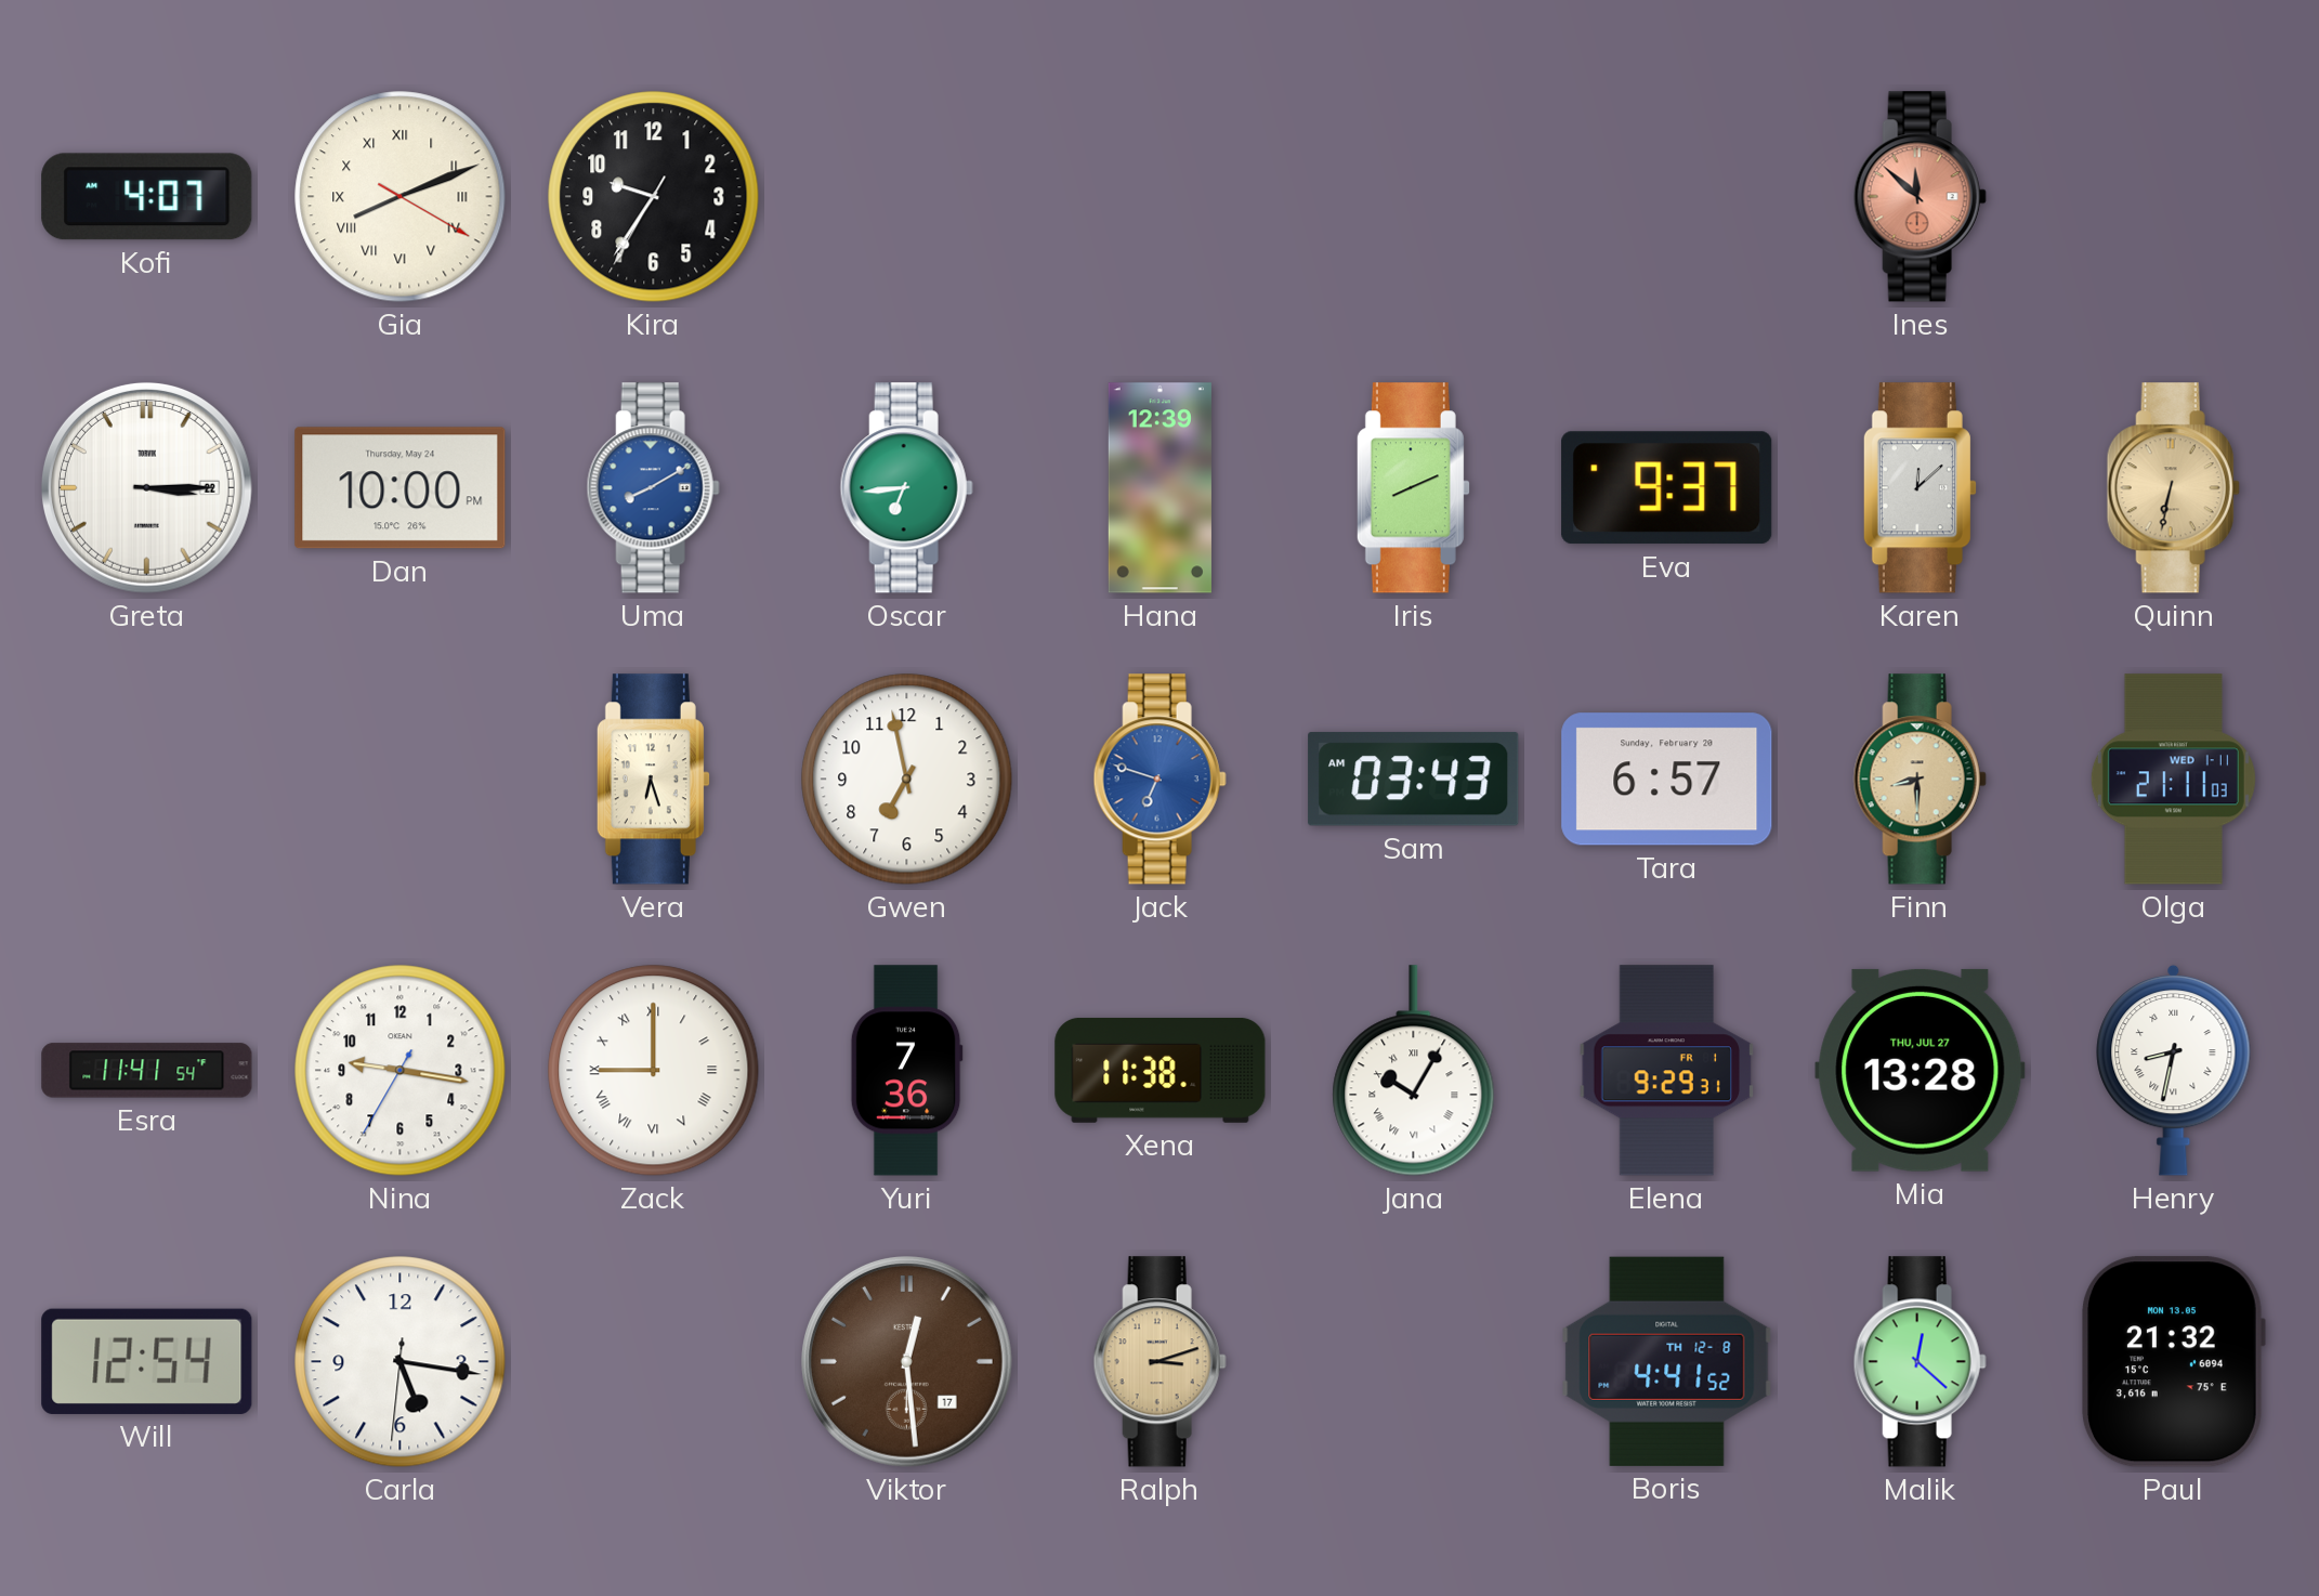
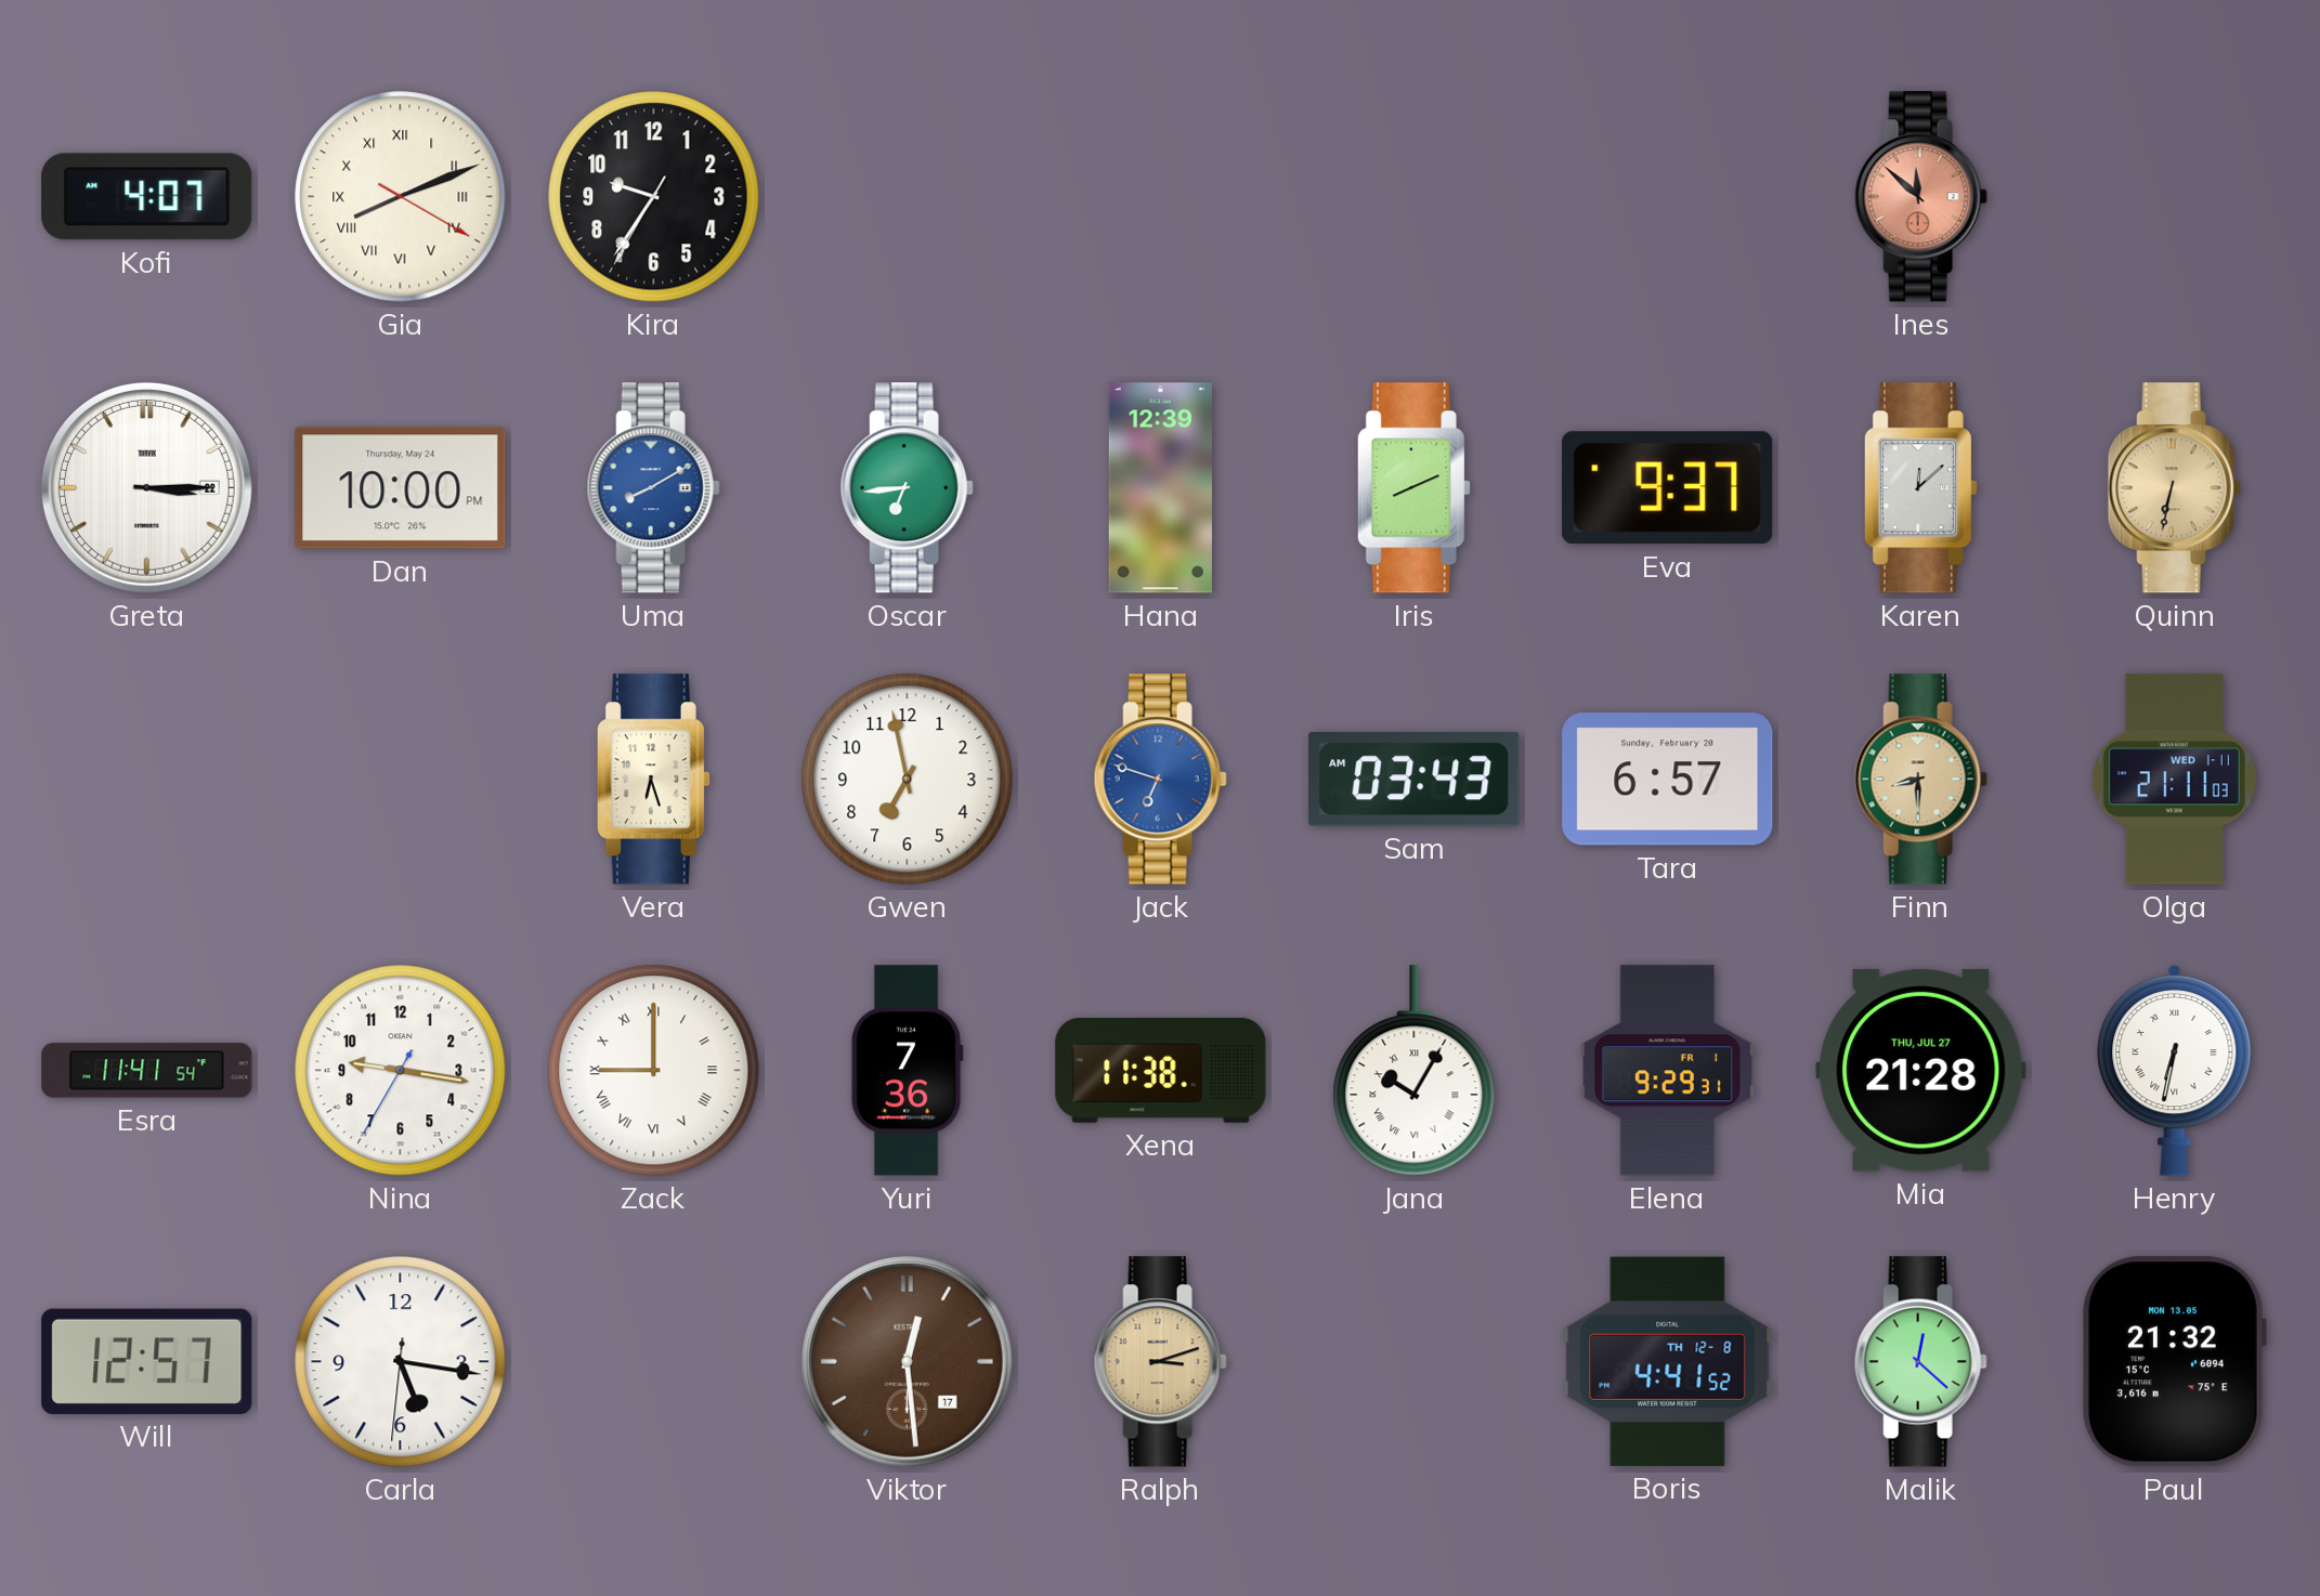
Mia: 13:28 -> 21:28 (1921, 1070)
Henry: 8:32 -> 6:32 (2175, 1070)
Will: 12:54 -> 12:57 (147, 1361)
